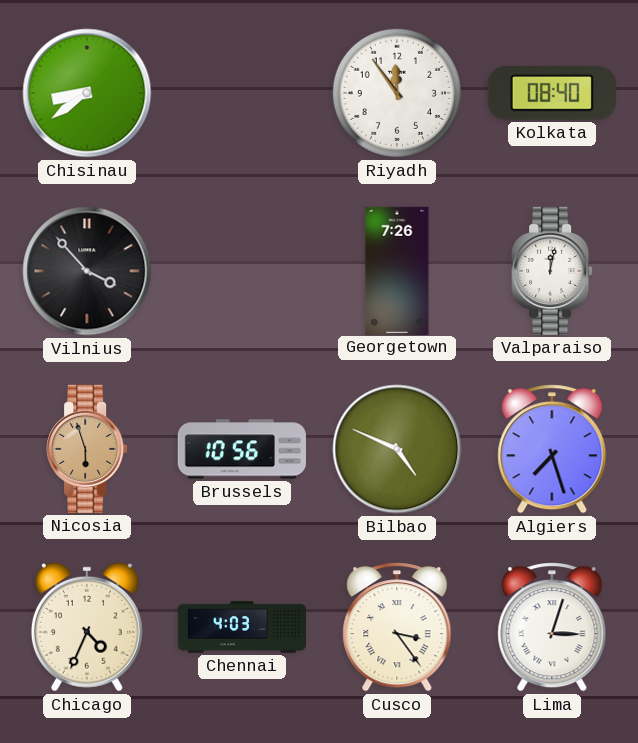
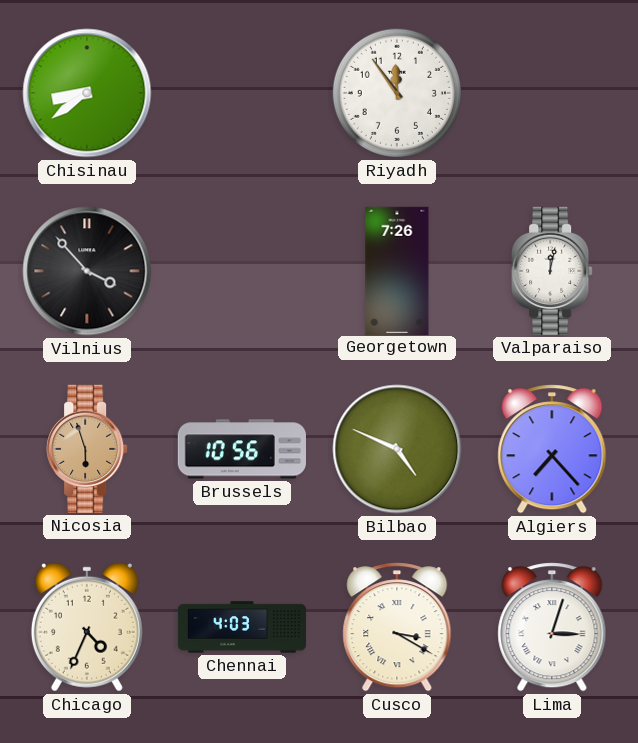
Kolkata: 08:40 -> none (552, 94)
Algiers: 7:27 -> 7:23 (552, 449)
Cusco: 3:24 -> 3:20 (397, 627)
